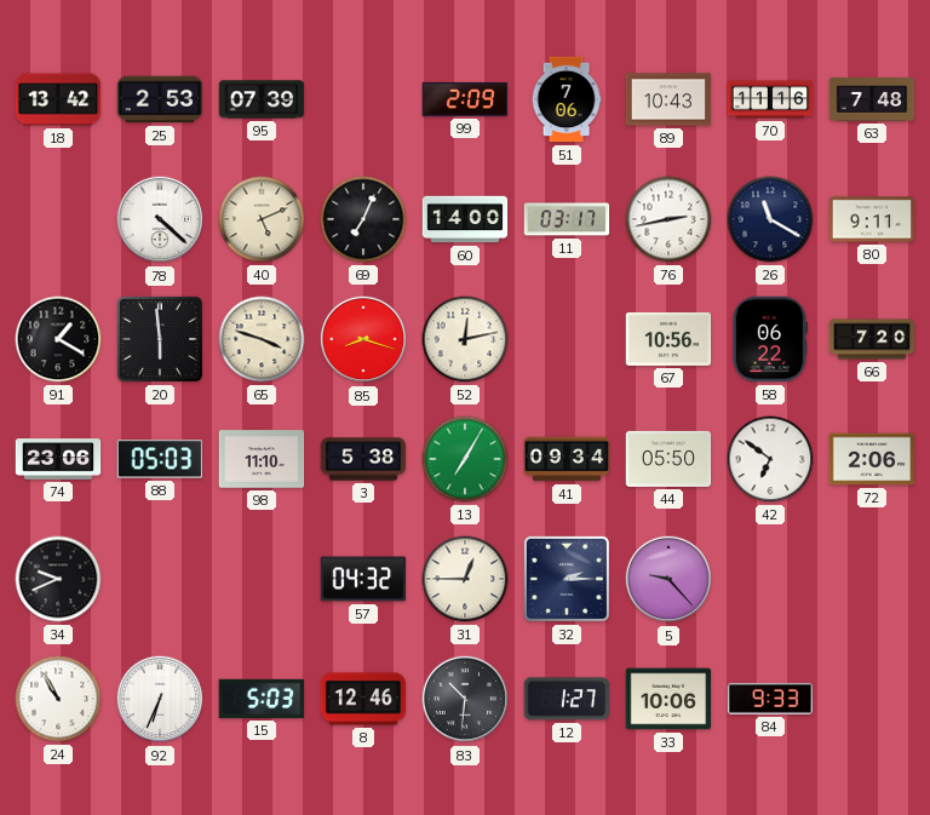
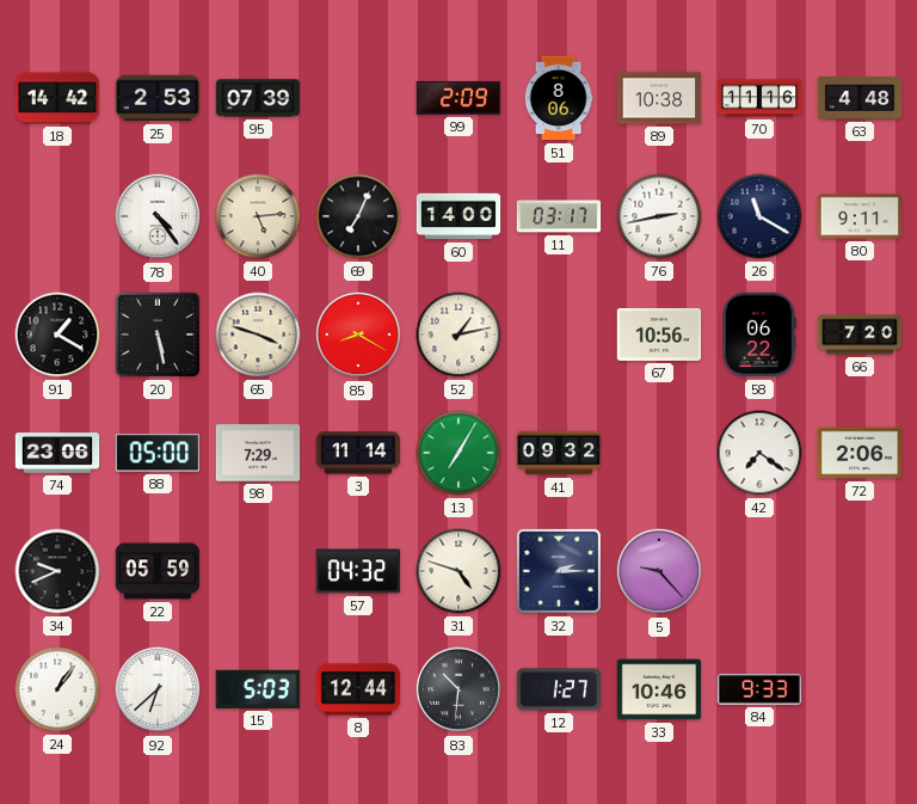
18: 13:42 -> 14:42 (57, 98)
51: 7:06 -> 8:06 (559, 98)
89: 10:43 -> 10:38 (659, 98)
63: 7:48 -> 4:48 (860, 99)
78: 4:22 -> 4:24 (158, 216)
40: 5:11 -> 5:14 (258, 216)
20: 5:59 -> 5:28 (158, 335)
85: 8:18 -> 8:20 (358, 335)
52: 12:13 -> 1:13 (458, 335)
88: 05:03 -> 05:00 (156, 453)
98: 11:10 -> 7:29 (258, 453)
3: 5:38 -> 11:14 (358, 453)
41: 09:34 -> 09:32 (559, 453)
44: 05:50 -> none (668, 459)
42: 6:51 -> 7:21 (759, 453)
22: none -> 05:59 (158, 571)
31: 12:45 -> 4:48 (458, 571)
24: 10:55 -> 1:06 (57, 689)
92: 6:34 -> 6:38 (158, 689)
8: 12:46 -> 12:44 (358, 689)
33: 10:06 -> 10:46 (659, 689)
